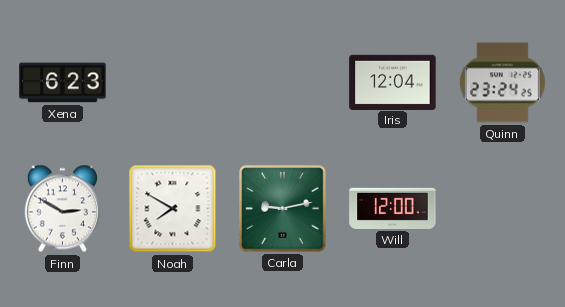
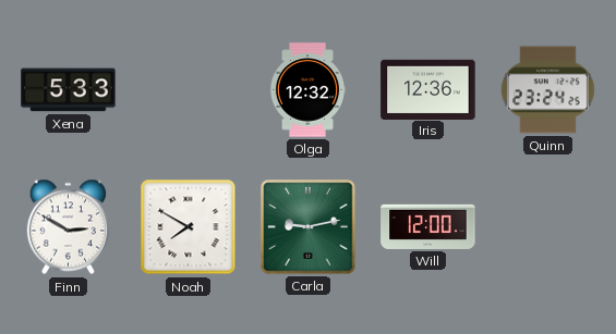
Xena: 6:23 -> 5:33 (69, 90)
Olga: none -> 12:32 (307, 90)
Iris: 12:04 -> 12:36 (428, 89)
